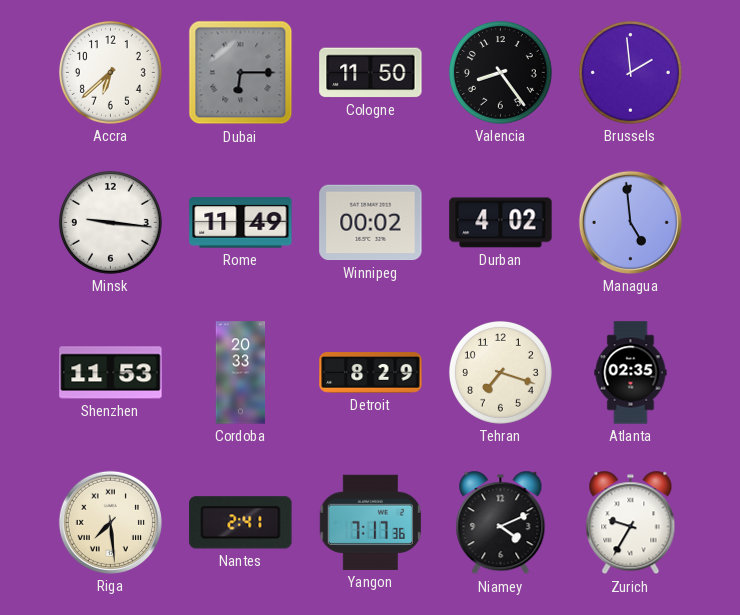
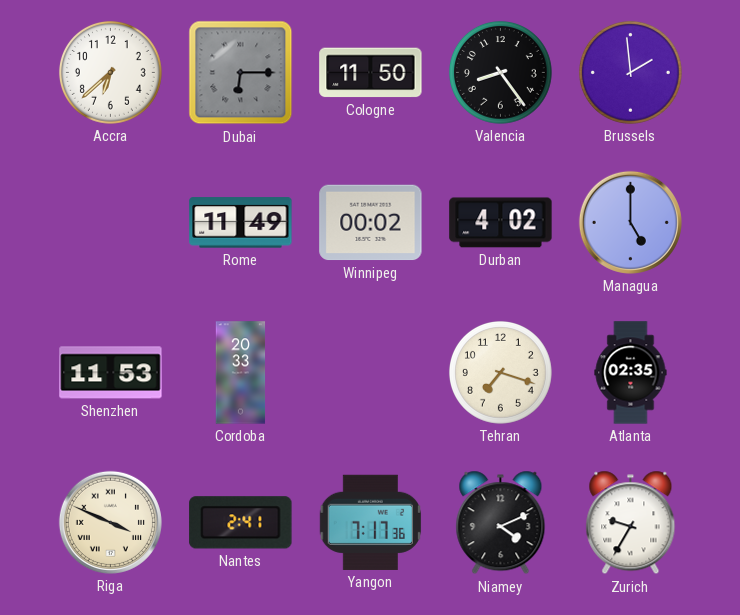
Minsk: 9:16 -> none (110, 222)
Managua: 4:59 -> 5:00 (630, 222)
Detroit: 8:29 -> none (371, 373)
Riga: 7:29 -> 3:49 (110, 522)
